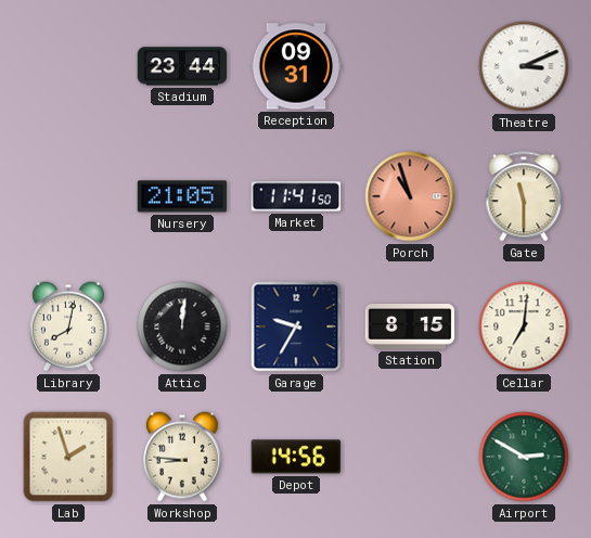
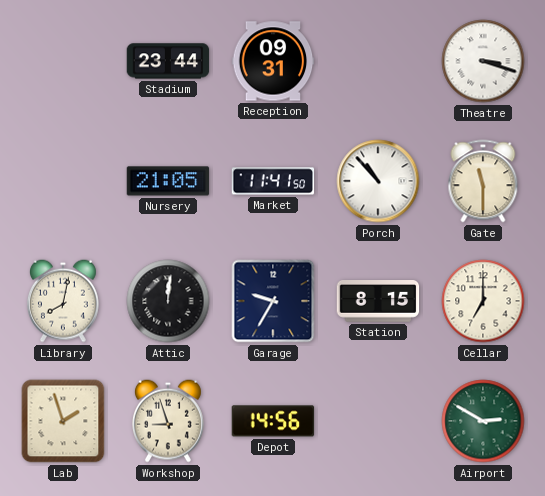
Theatre: 3:11 -> 3:18 (483, 61)
Porch: 10:57 -> 10:53 (378, 181)
Porch dial: salmon -> white (378, 181)
Cellar: 7:01 -> 7:00 (483, 301)
Workshop: 8:46 -> 8:57 (168, 421)
